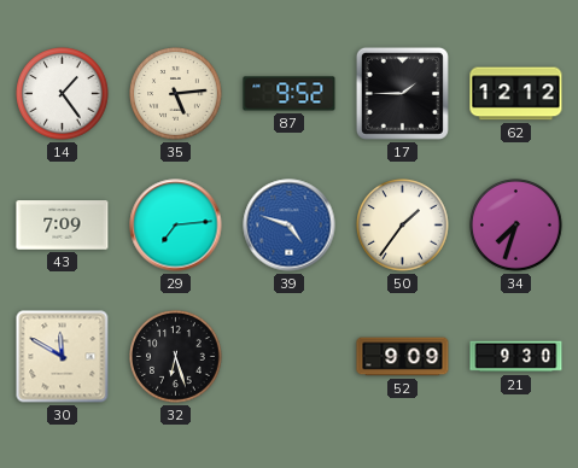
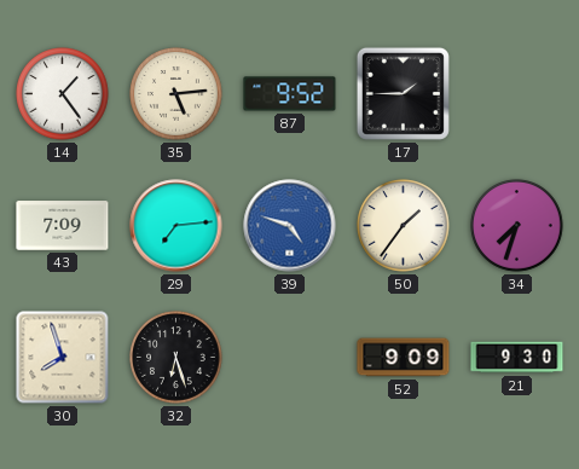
62: 12:12 -> none (516, 94)
30: 11:50 -> 7:57 (63, 358)
